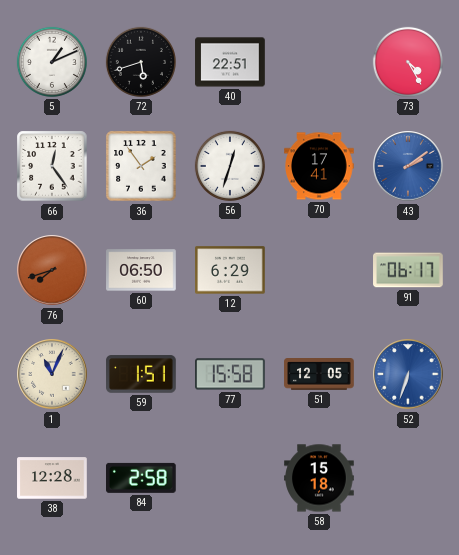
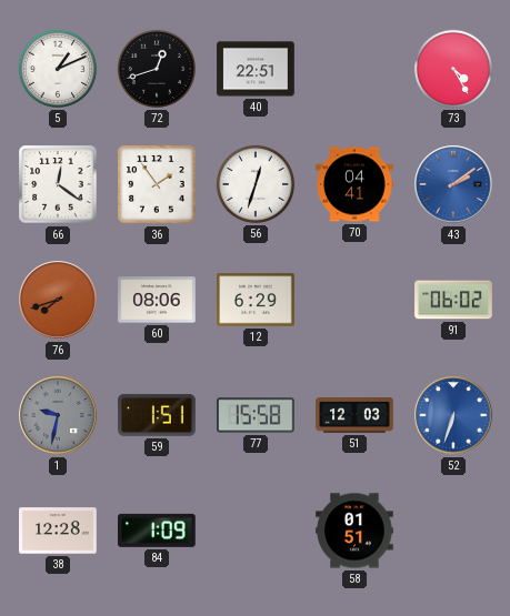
72: 5:42 -> 12:42 (157, 69)
66: 12:24 -> 12:21 (58, 184)
70: 17:41 -> 04:41 (354, 184)
60: 06:50 -> 08:06 (157, 300)
91: 06:17 -> 06:02 (453, 300)
1: 11:04 -> 9:32 (58, 415)
1 dial: cream -> grey (58, 415)
51: 12:05 -> 12:03 (354, 416)
84: 2:58 -> 1:09 (158, 531)
58: 15:18 -> 01:51 (354, 531)
